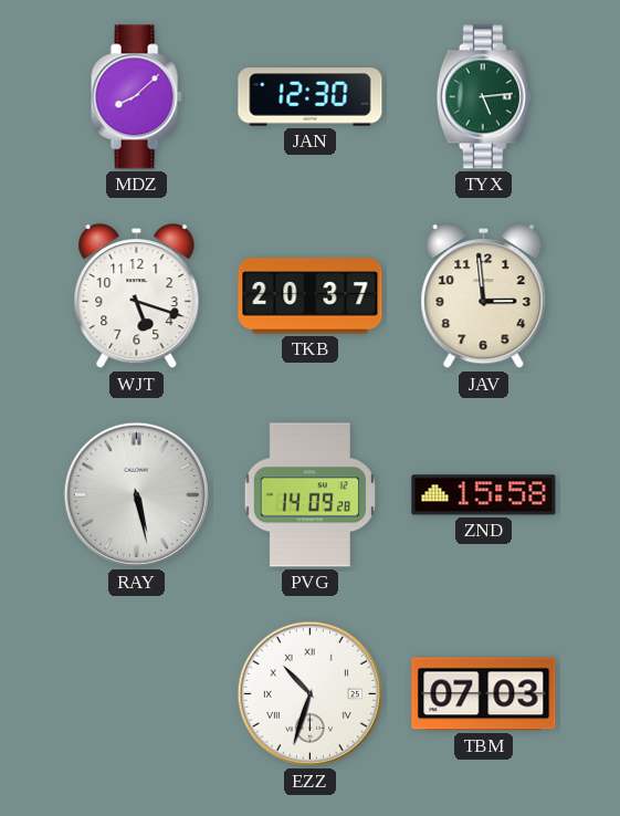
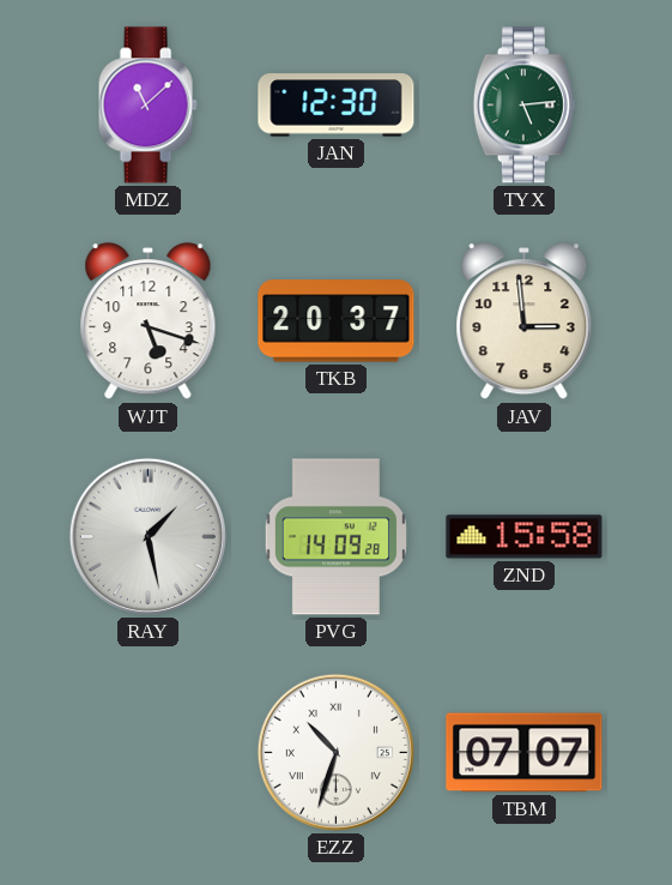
MDZ: 8:08 -> 11:08 (147, 106)
RAY: 5:28 -> 1:28 (147, 536)
TBM: 07:03 -> 07:07 (525, 753)
